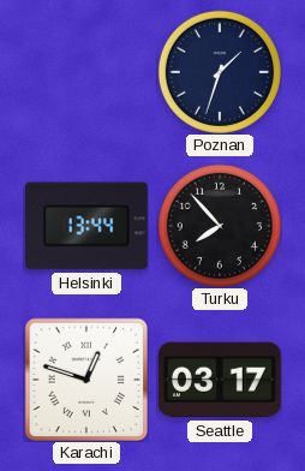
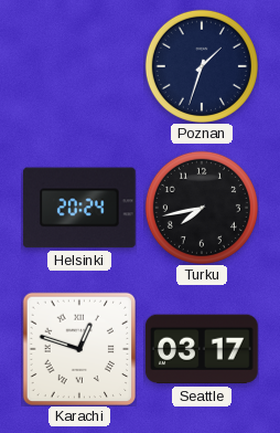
Helsinki: 13:44 -> 20:24 (79, 208)
Turku: 7:53 -> 7:43 (202, 208)
